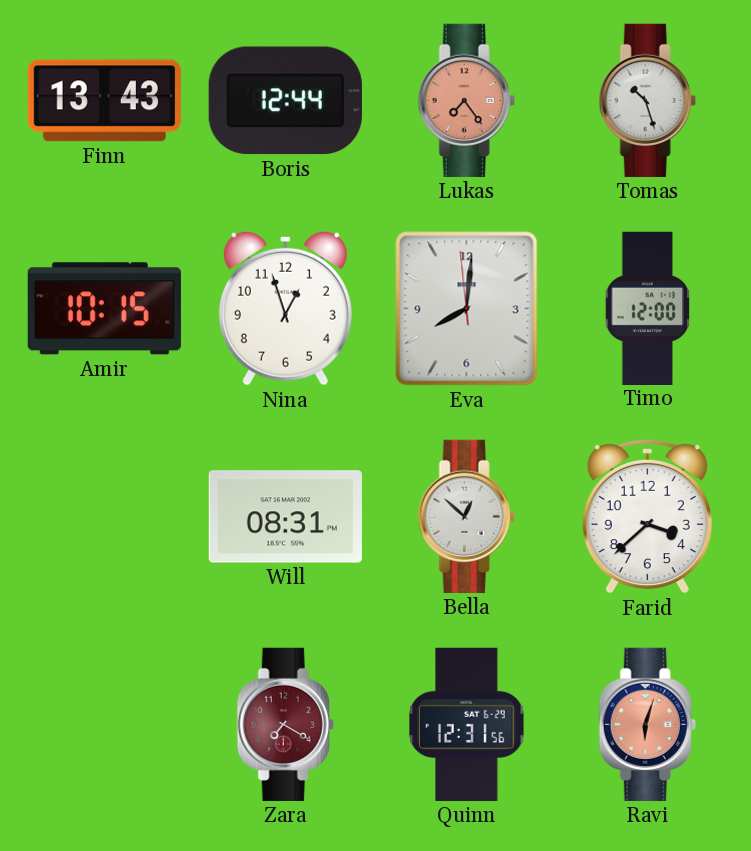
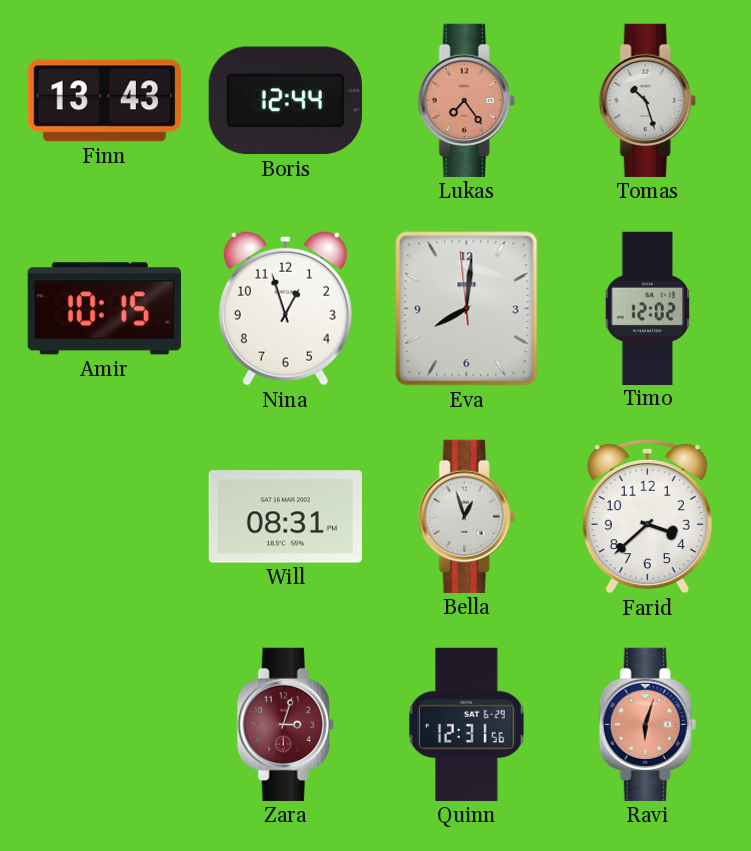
Timo: 12:00 -> 12:02 (648, 308)
Bella: 12:52 -> 12:57 (466, 516)
Zara: 7:20 -> 3:03 (285, 724)
